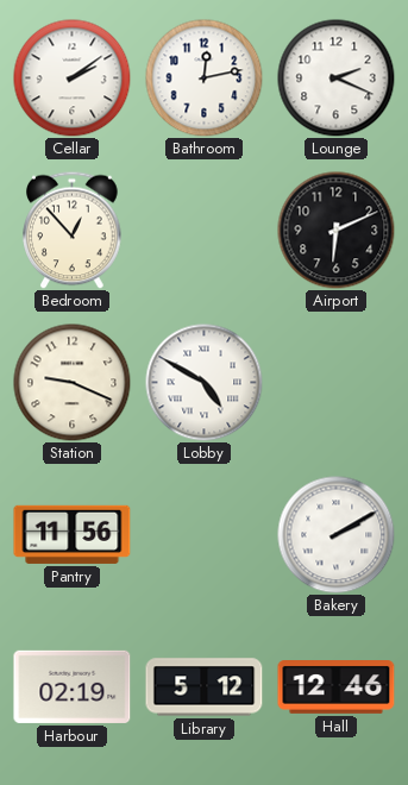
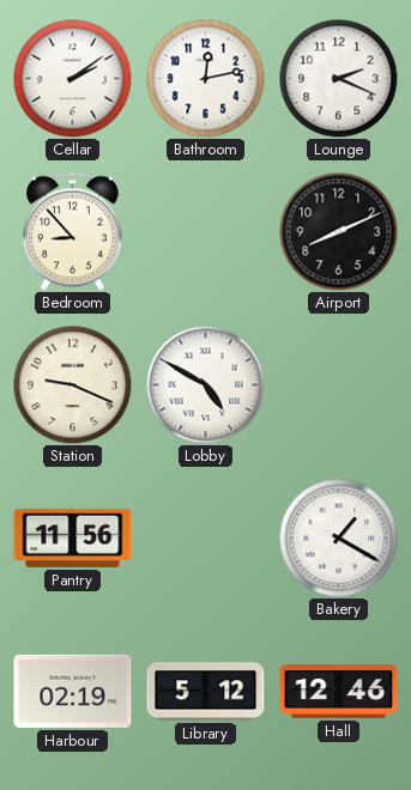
Bedroom: 12:53 -> 8:53 (73, 231)
Airport: 6:11 -> 8:11 (339, 232)
Bakery: 2:10 -> 1:20 (339, 539)
